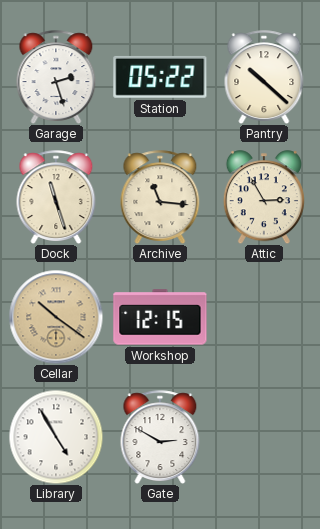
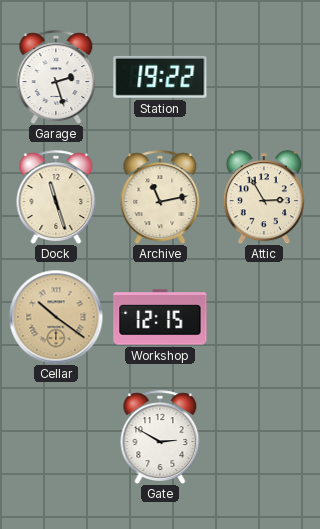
Station: 05:22 -> 19:22 (160, 77)
Pantry: 10:22 -> none (264, 77)
Archive: 11:16 -> 11:13 (160, 197)
Library: 4:55 -> none (56, 437)
